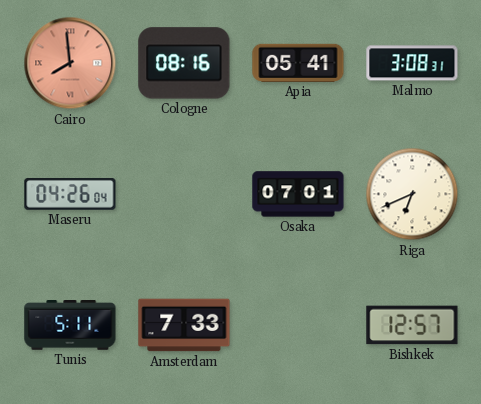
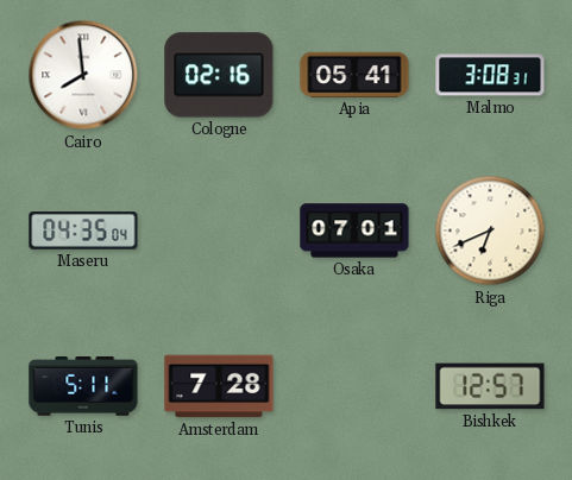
Cairo dial: salmon -> white (83, 75)
Cologne: 08:16 -> 02:16 (219, 75)
Maseru: 04:26 -> 04:35 (83, 232)
Amsterdam: 7:33 -> 7:28 (219, 386)
